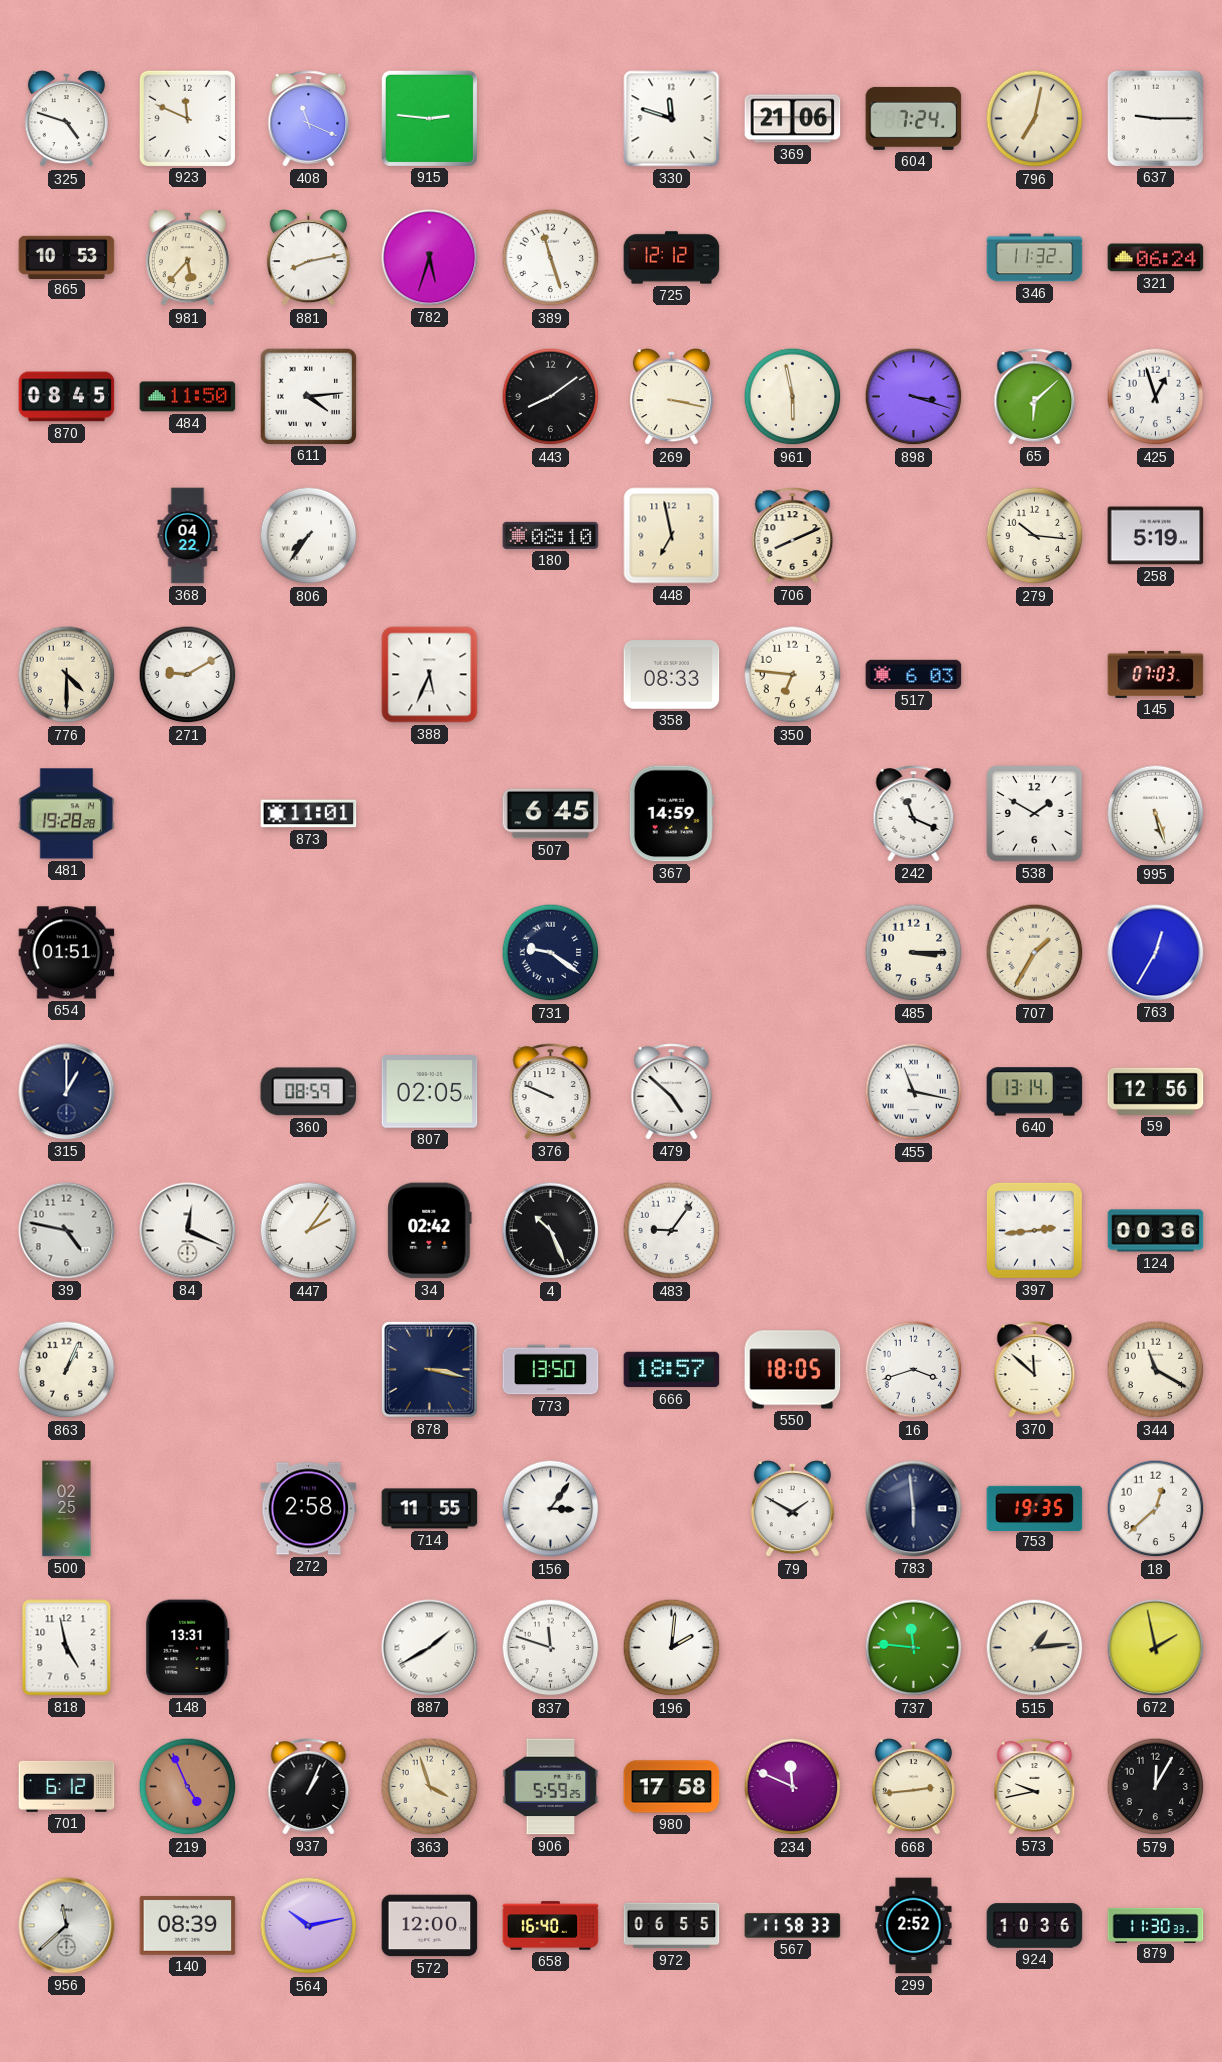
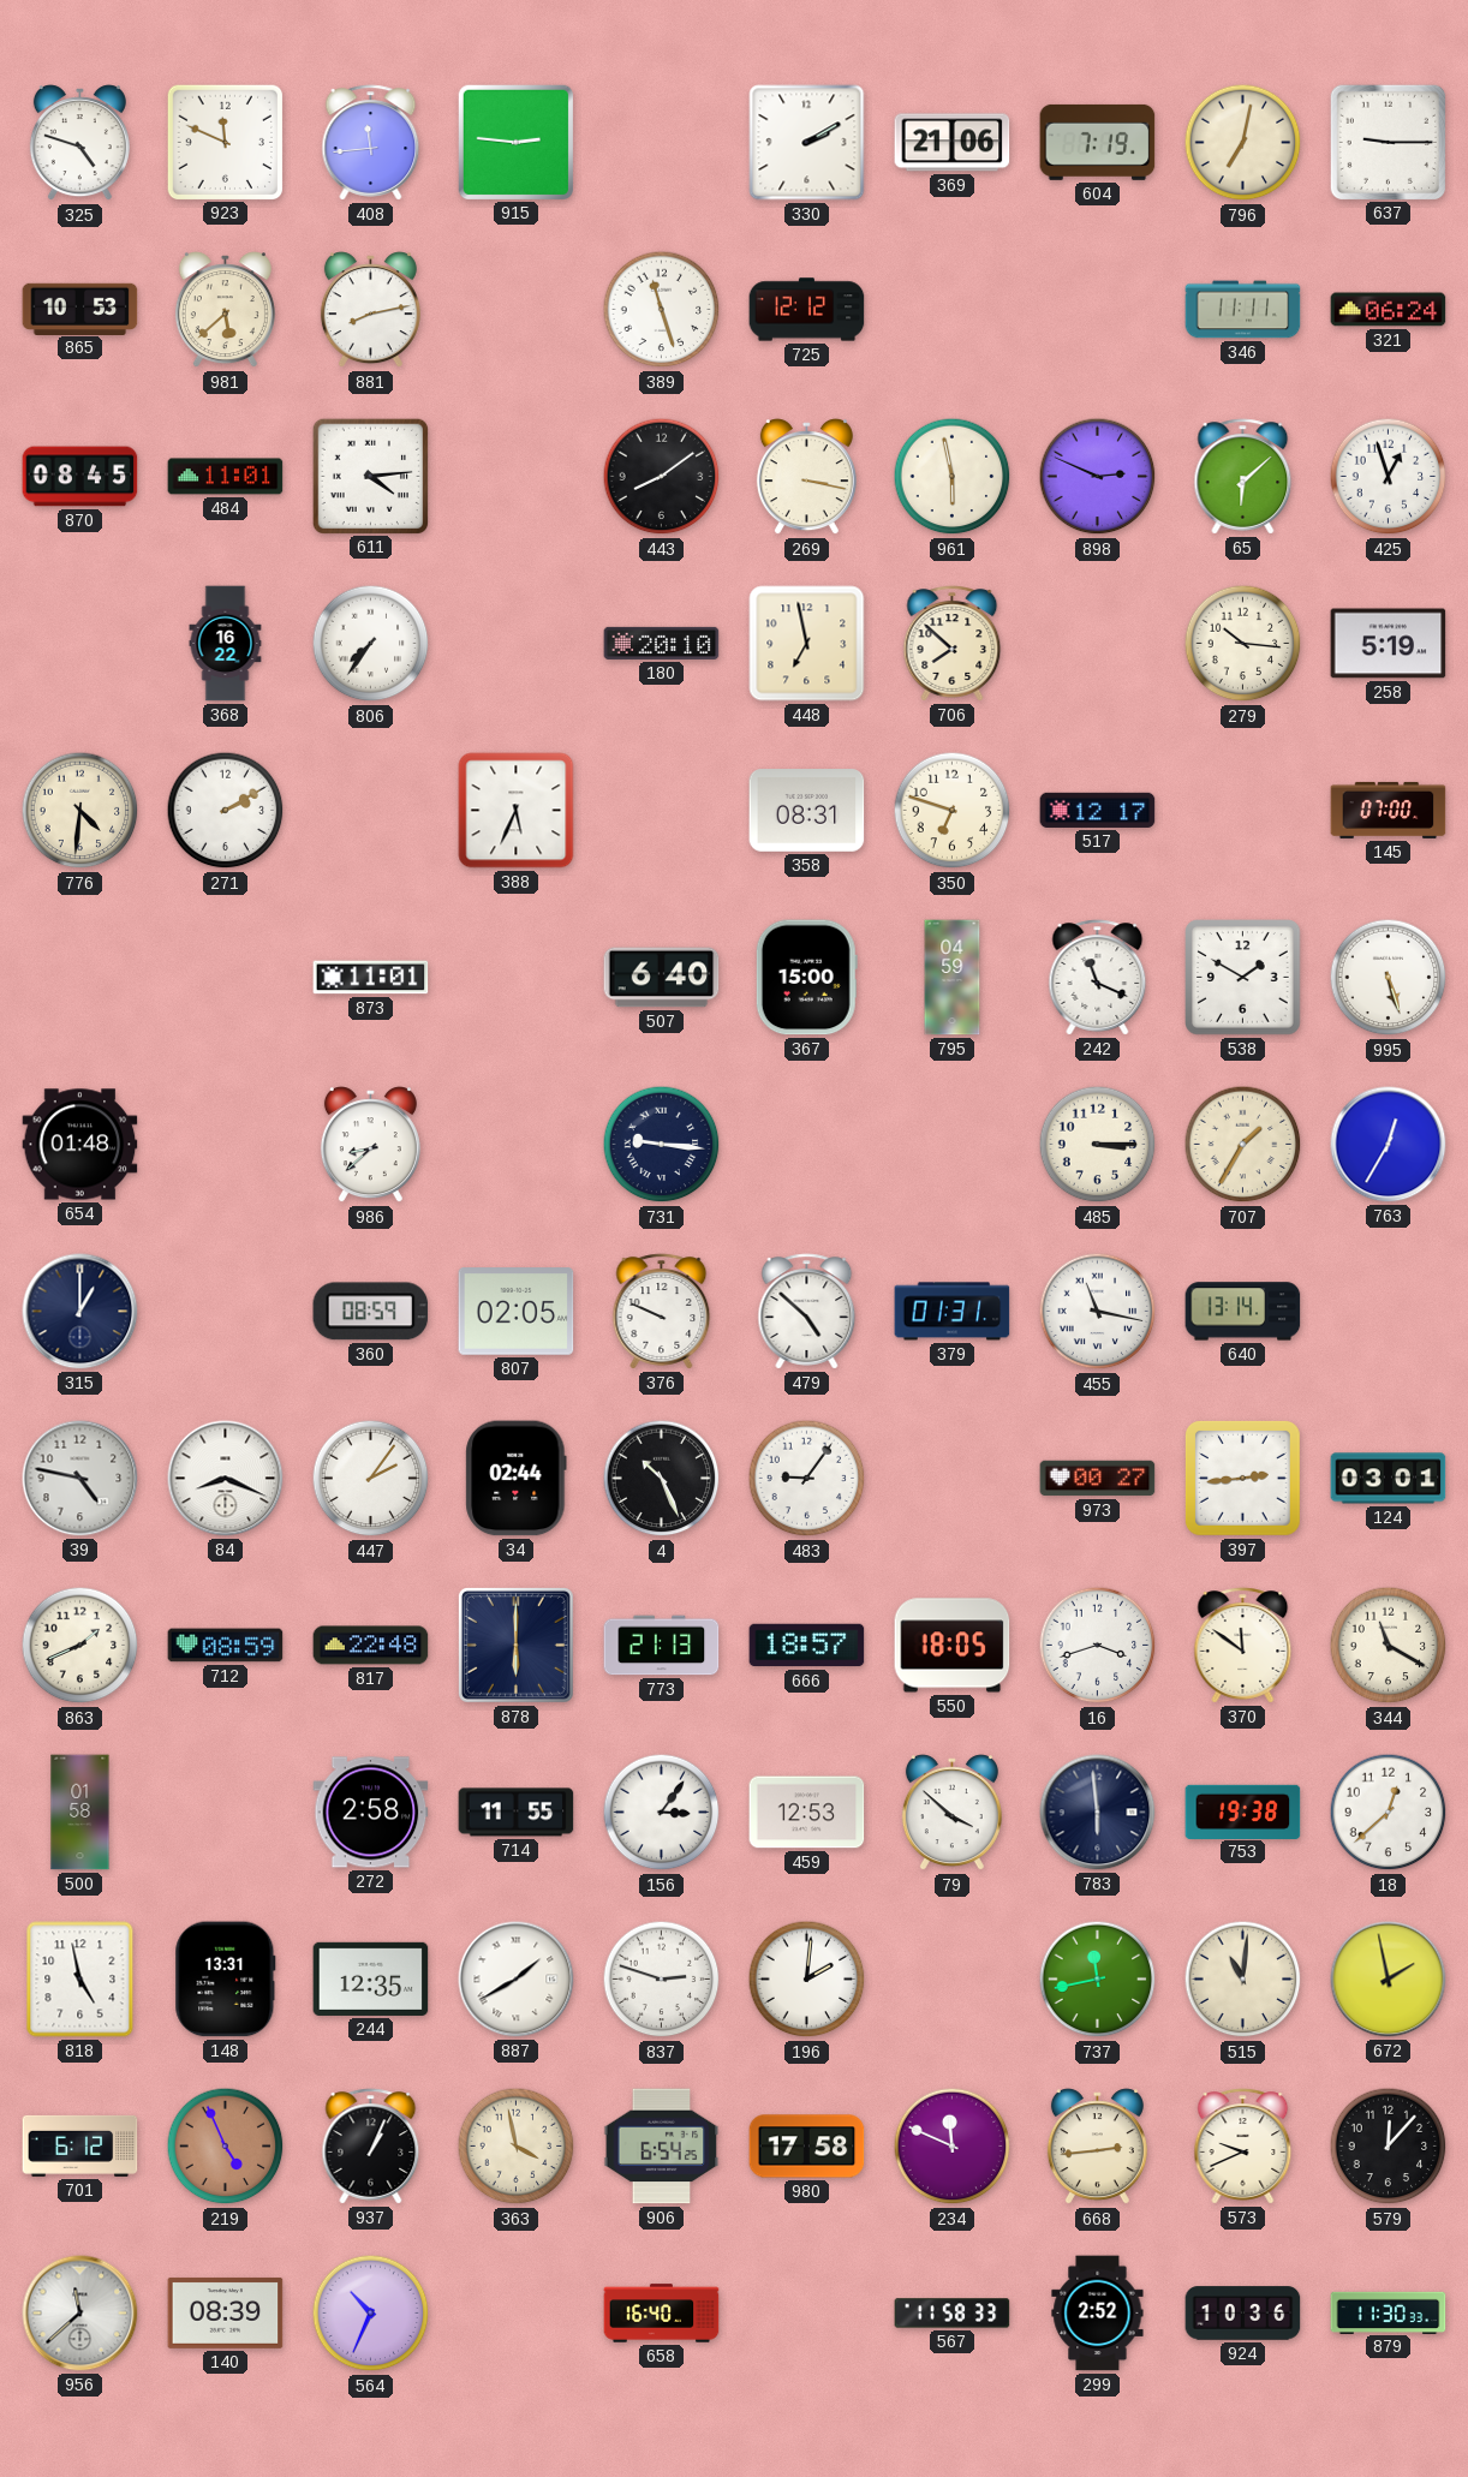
408: 11:19 -> 11:44 (371, 143)
330: 11:48 -> 2:10 (807, 143)
604: 7:24 -> 7:19 (1098, 142)
981: 5:37 -> 5:38 (225, 310)
782: 5:33 -> none (430, 258)
346: 11:32 -> 11:11 (1243, 310)
484: 11:50 -> 11:01 (226, 477)
898: 3:18 -> 2:49 (1098, 477)
368: 04:22 -> 16:22 (226, 644)
180: 08:10 -> 20:10 (662, 643)
706: 8:11 -> 7:52 (953, 644)
776: 4:30 -> 4:31 (80, 811)
271: 9:10 -> 2:10 (226, 811)
358: 08:33 -> 08:31 (807, 811)
350: 6:46 -> 6:48 (953, 811)
517: 6:03 -> 12:17 (1098, 810)
145: 07:03 -> 07:00 (1389, 810)
481: 19:28 -> none (67, 814)
507: 6:45 -> 6:40 (662, 978)
367: 14:59 -> 15:00 (806, 978)
795: none -> 04:59 (953, 978)
654: 01:51 -> 01:48 (80, 1145)
986: none -> 8:38 (370, 1145)
731: 9:21 -> 9:16 (662, 1145)
379: none -> 01:31 (953, 1312)
59: 12:56 -> none (1156, 1091)
84: 12:19 -> 8:19 (226, 1479)
34: 02:42 -> 02:44 (517, 1479)
973: none -> 00:27 (1098, 1479)
124: 00:36 -> 03:01 (1389, 1479)
863: 1:04 -> 1:41 (80, 1646)
712: none -> 08:59 (226, 1646)
817: none -> 22:48 (371, 1646)
878: 3:17 -> 6:00 (515, 1645)
773: 13:50 -> 21:13 (662, 1646)
370: 11:52 -> 11:51 (1243, 1646)
500: 02:25 -> 01:58 (80, 1813)
459: none -> 12:53 (807, 1813)
79: 1:50 -> 3:52 (951, 1813)
753: 19:35 -> 19:38 (1243, 1812)
244: none -> 12:35 (371, 1978)
837: 11:48 -> 2:48 (662, 1980)
737: 11:46 -> 11:43 (1098, 1980)
515: 1:14 -> 11:01 (1243, 1980)
363: 3:57 -> 3:58 (517, 2147)
906: 5:59 -> 6:54 (662, 2147)
573: 9:43 -> 9:41 (1243, 2147)
579: 12:05 -> 12:07 (1389, 2147)
564: 10:13 -> 10:34 (371, 2314)
572: 12:00 -> none (430, 1926)
972: 06:55 -> none (672, 1926)
